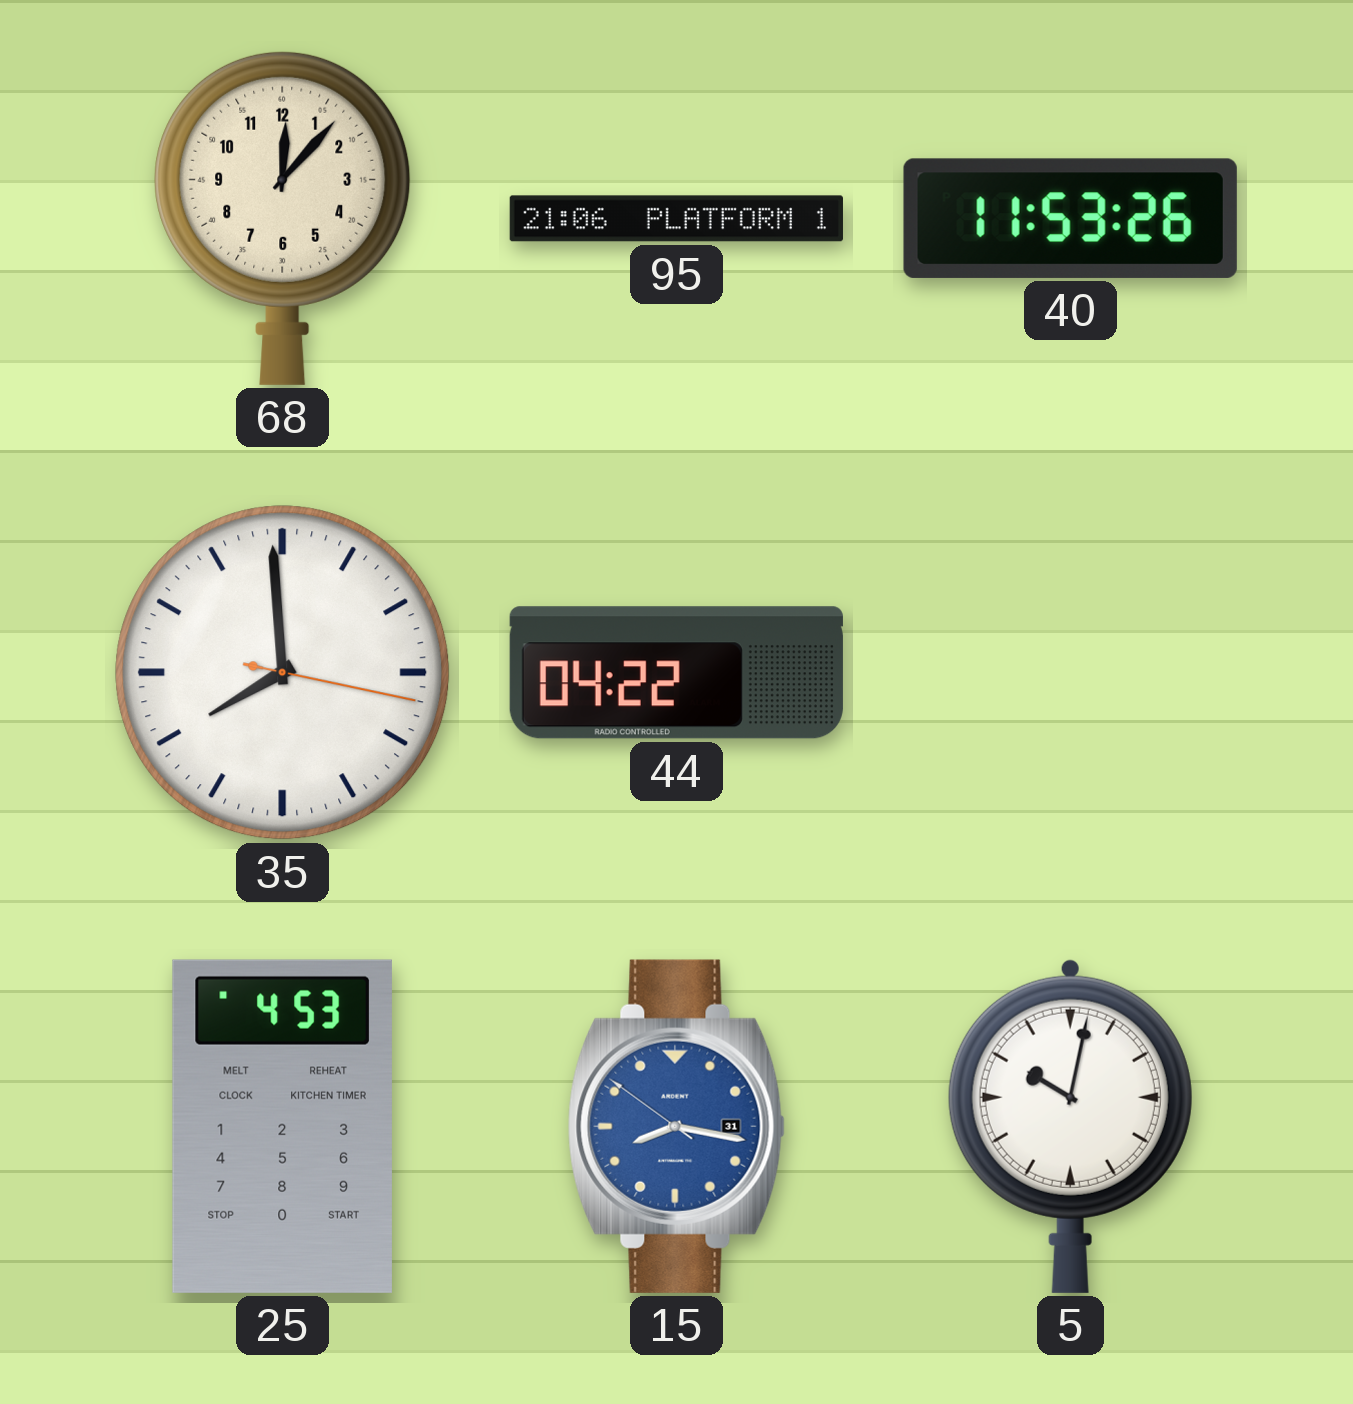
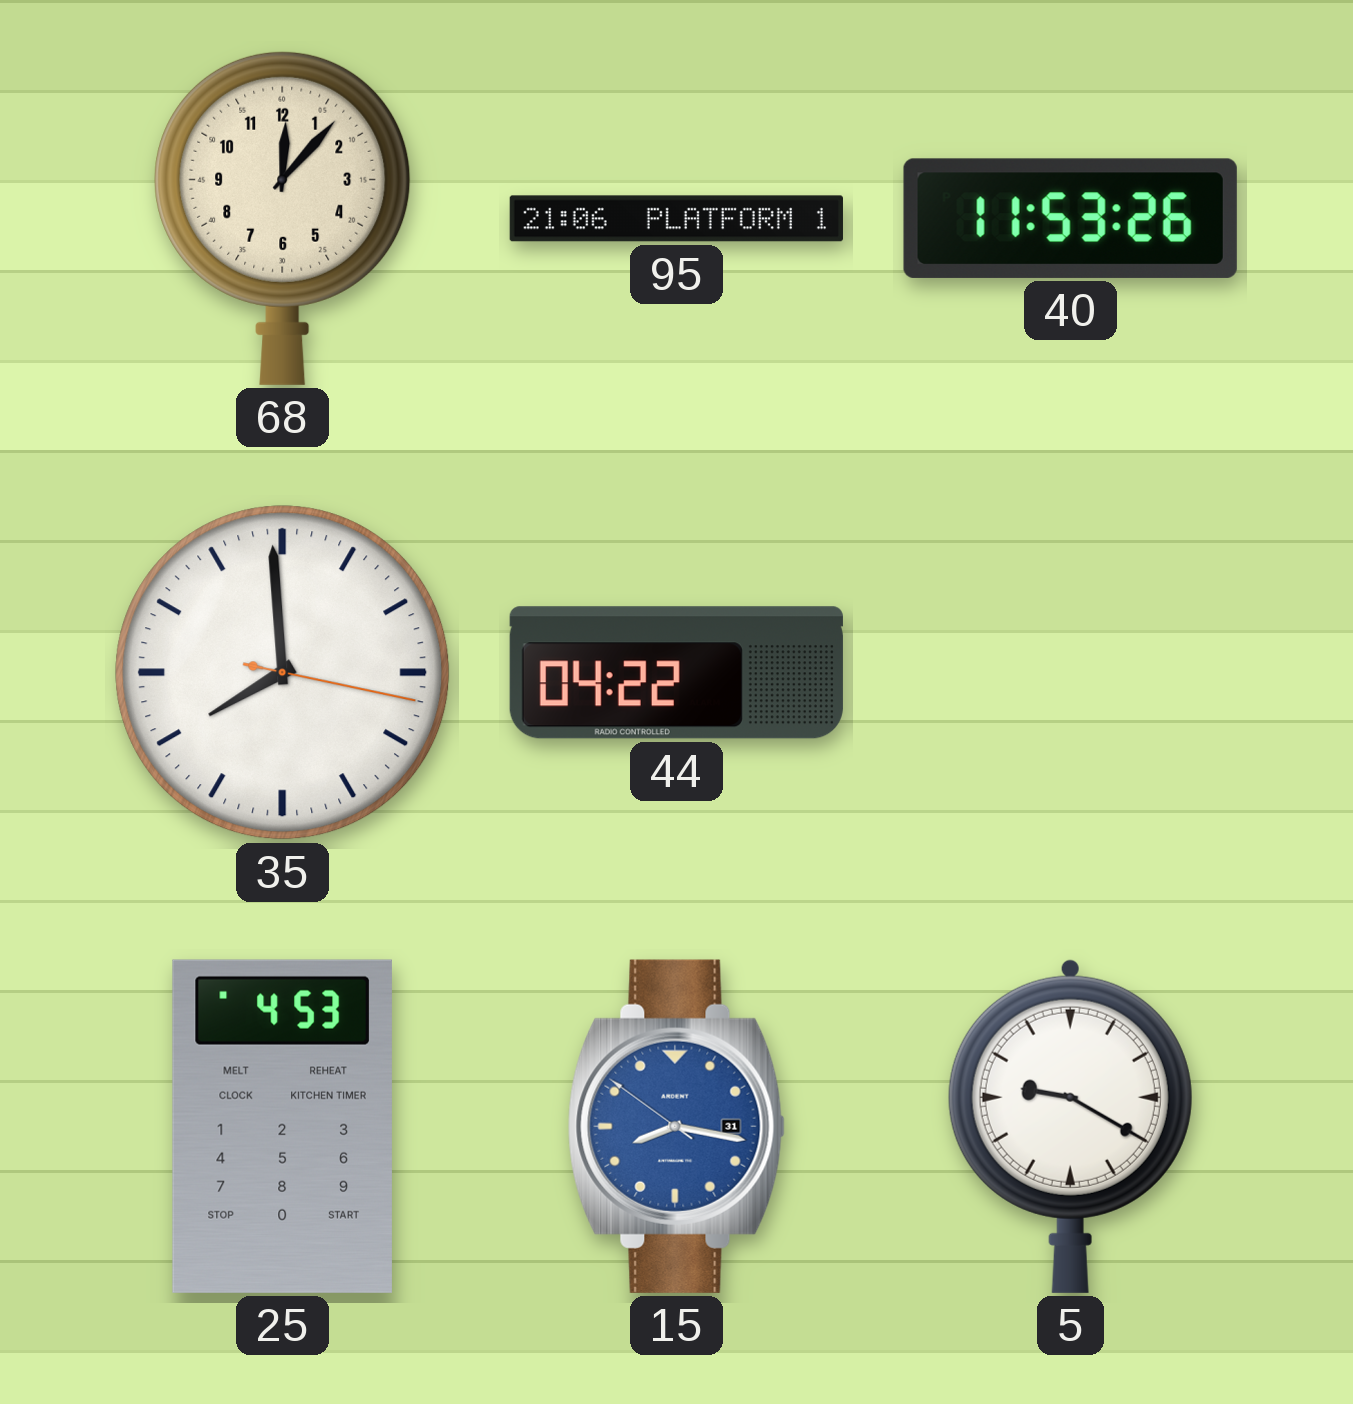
5: 10:02 -> 9:20 (1070, 1126)
